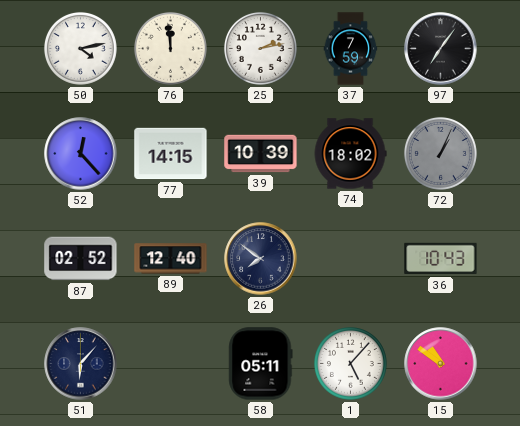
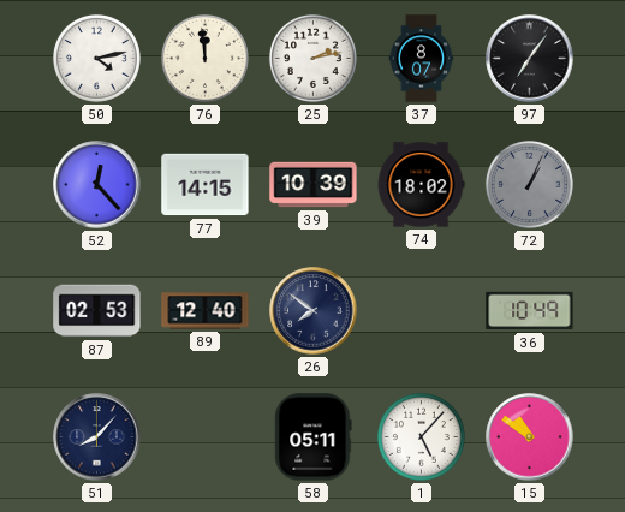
37: 7:59 -> 8:07 (422, 59)
87: 02:52 -> 02:53 (97, 311)
36: 10:43 -> 10:49 (530, 311)
51: 6:07 -> 8:07 (97, 437)
